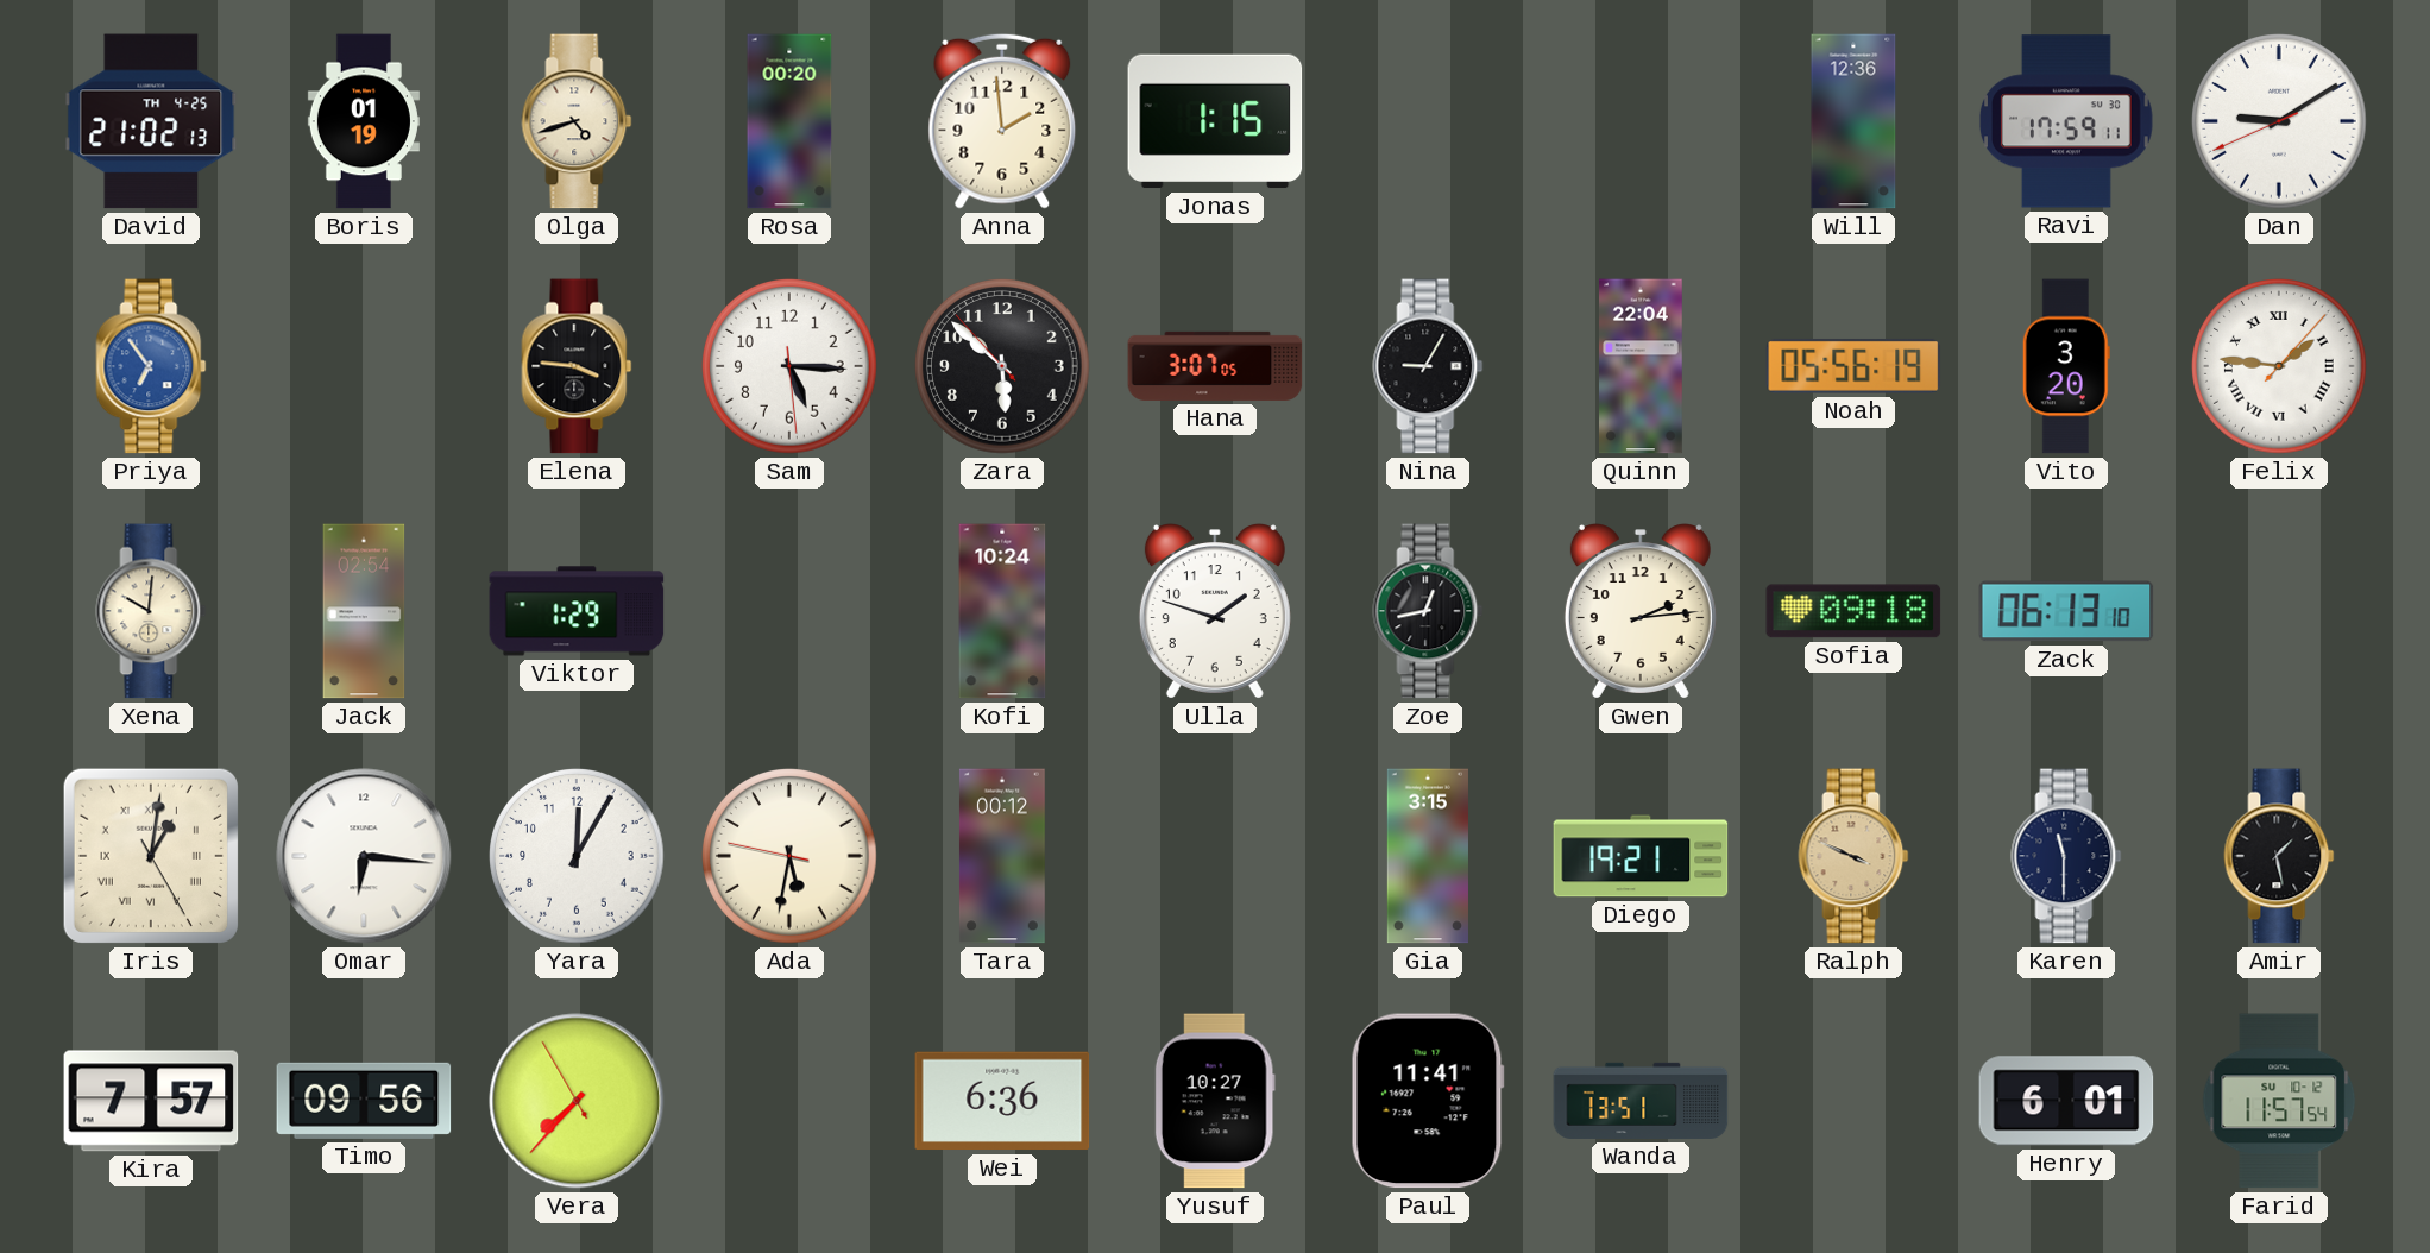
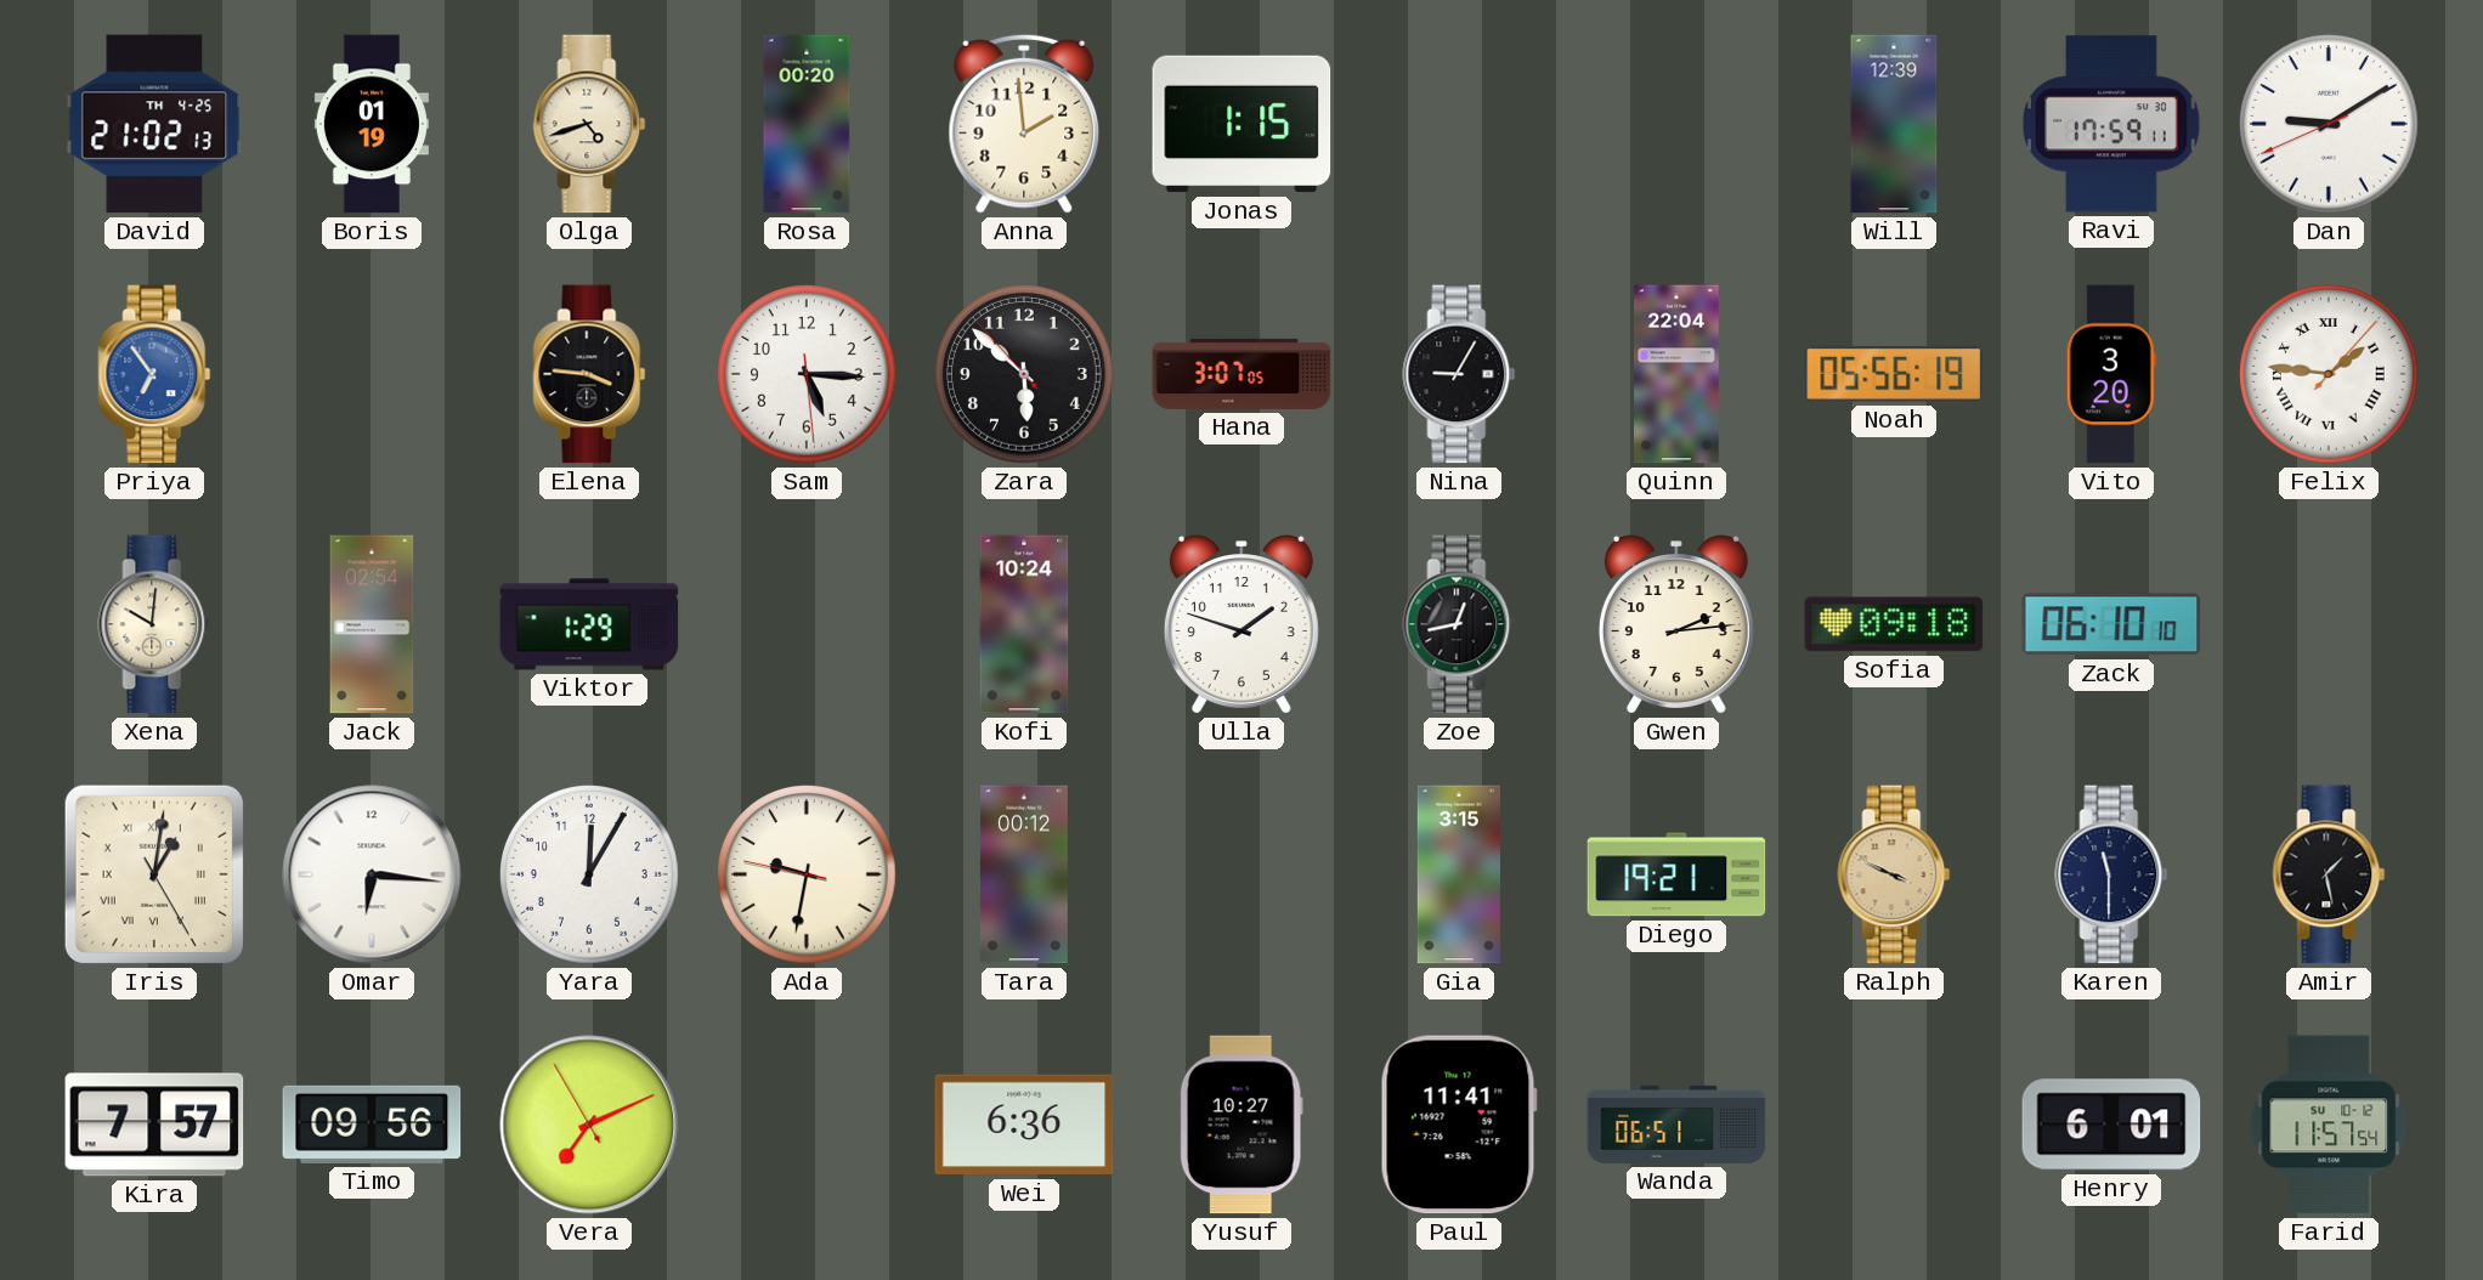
Will: 12:36 -> 12:39 (1894, 124)
Zack: 06:13 -> 06:10 (2111, 624)
Ada: 5:31 -> 9:31 (807, 874)
Vera: 7:36 -> 7:10 (589, 1125)
Wanda: 13:51 -> 06:51 (1676, 1125)
